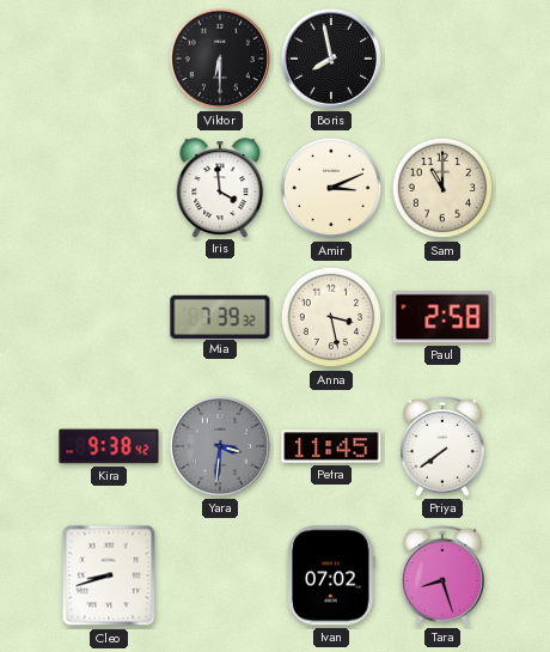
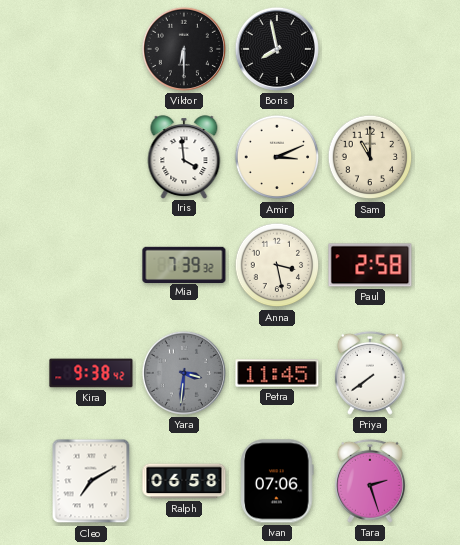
Cleo: 8:42 -> 7:10 (91, 481)
Ralph: none -> 06:58 (184, 481)
Ivan: 07:02 -> 07:06 (277, 481)
Tara: 8:27 -> 2:27 (370, 481)
